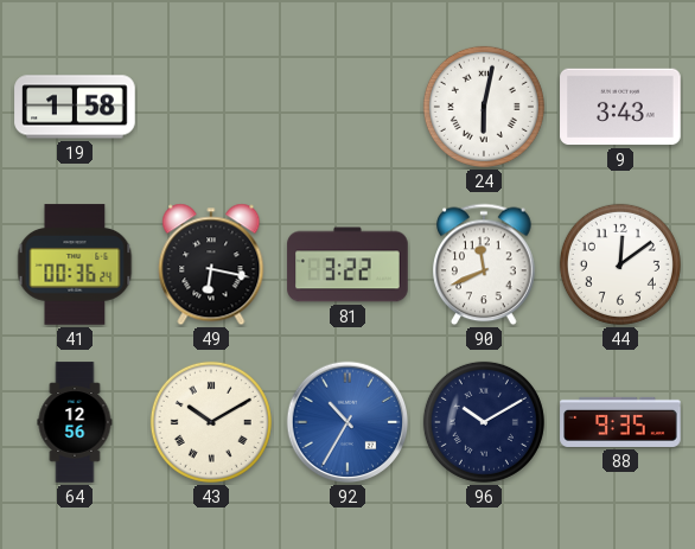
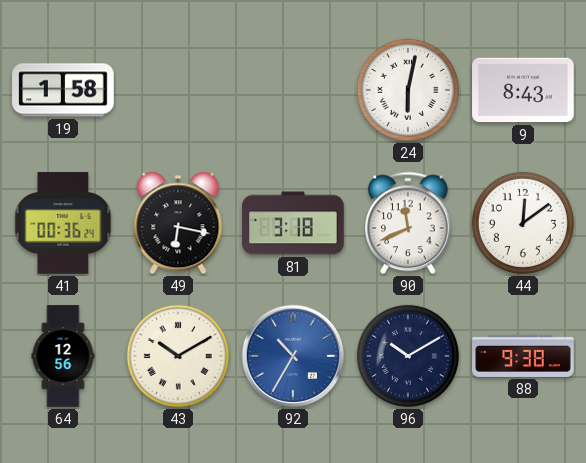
9: 3:43 -> 8:43 (523, 90)
81: 3:22 -> 3:18 (293, 223)
88: 9:35 -> 9:38 (523, 356)
